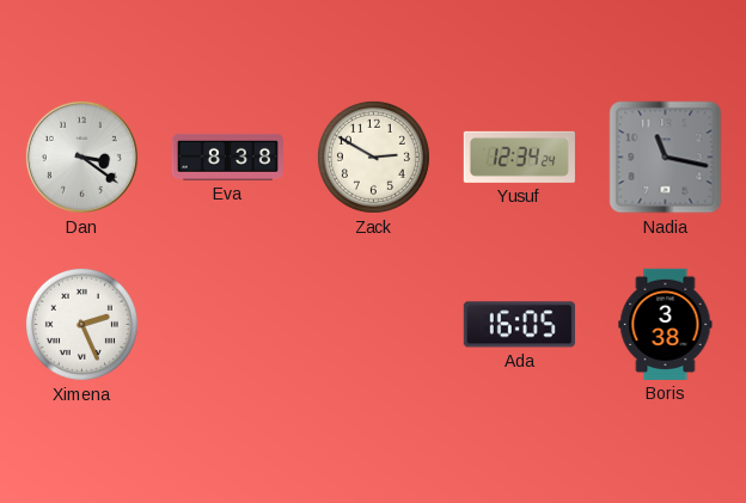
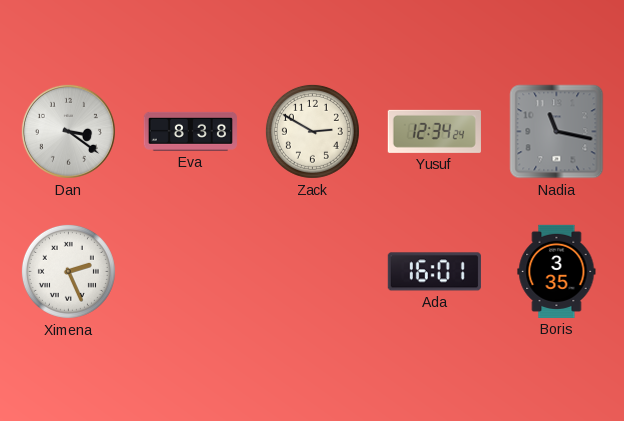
Ada: 16:05 -> 16:01 (434, 272)
Boris: 3:38 -> 3:35 (557, 271)
